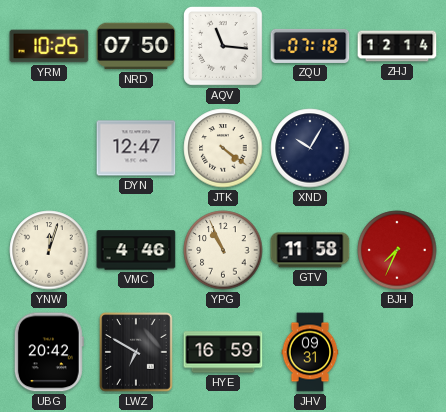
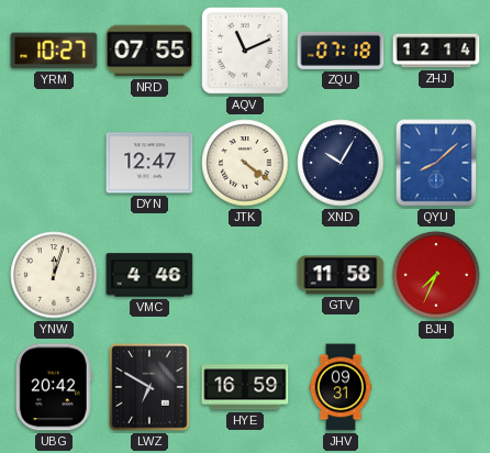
YRM: 10:25 -> 10:27 (54, 51)
NRD: 07:50 -> 07:55 (149, 51)
AQV: 11:16 -> 11:11 (246, 52)
QYU: none -> 8:08 (436, 163)
YPG: 10:56 -> none (223, 250)
